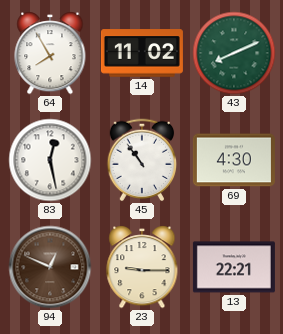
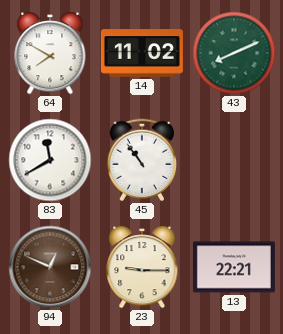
64: 7:55 -> 7:50 (50, 54)
83: 12:28 -> 11:40 (50, 160)
69: 4:30 -> none (234, 160)
